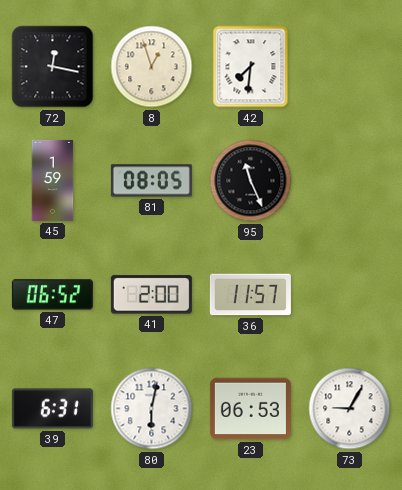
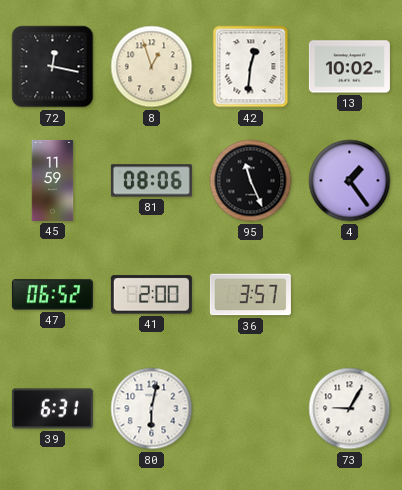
42: 7:31 -> 12:31 (251, 67)
13: none -> 10:02 (349, 67)
45: 1:59 -> 11:59 (53, 180)
81: 08:05 -> 08:06 (151, 181)
4: none -> 1:24 (350, 181)
36: 11:57 -> 3:57 (250, 295)
23: 06:53 -> none (250, 409)
